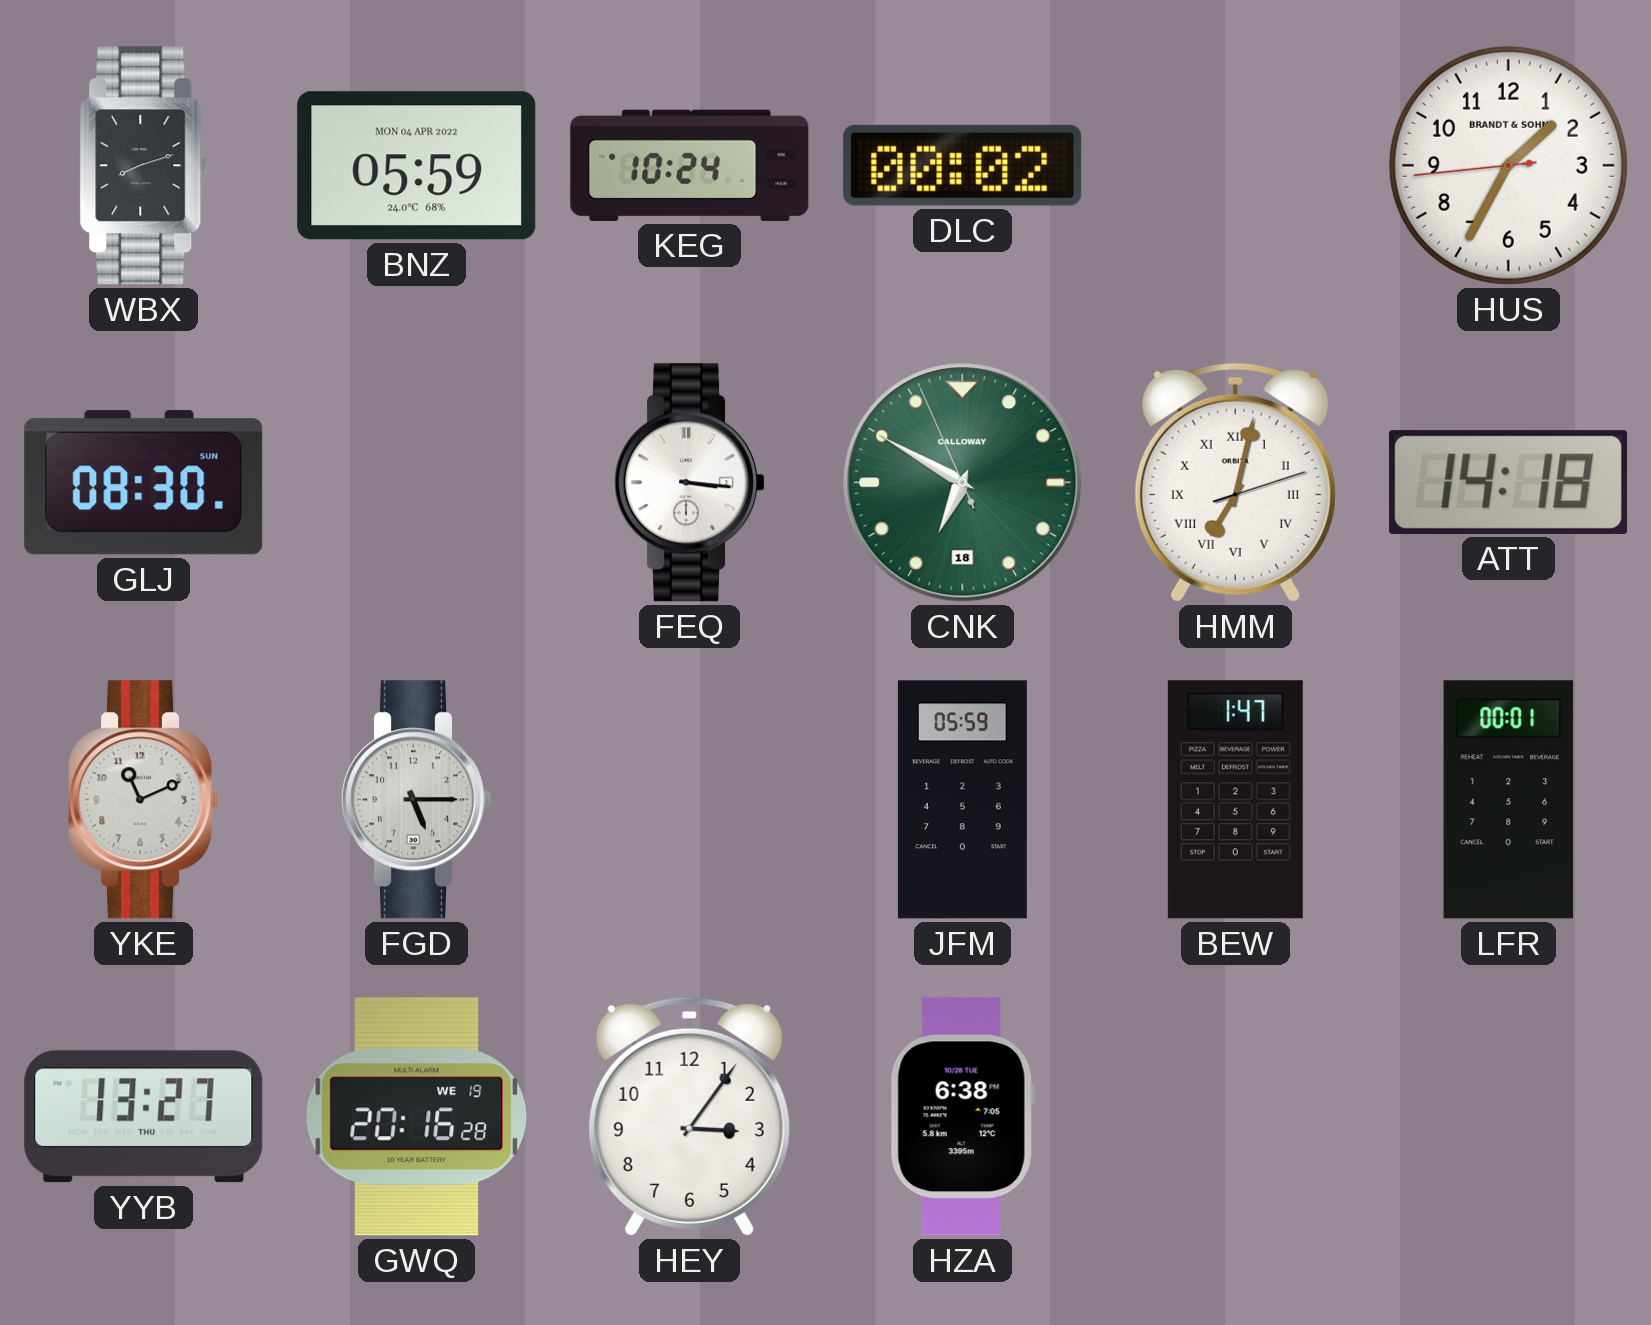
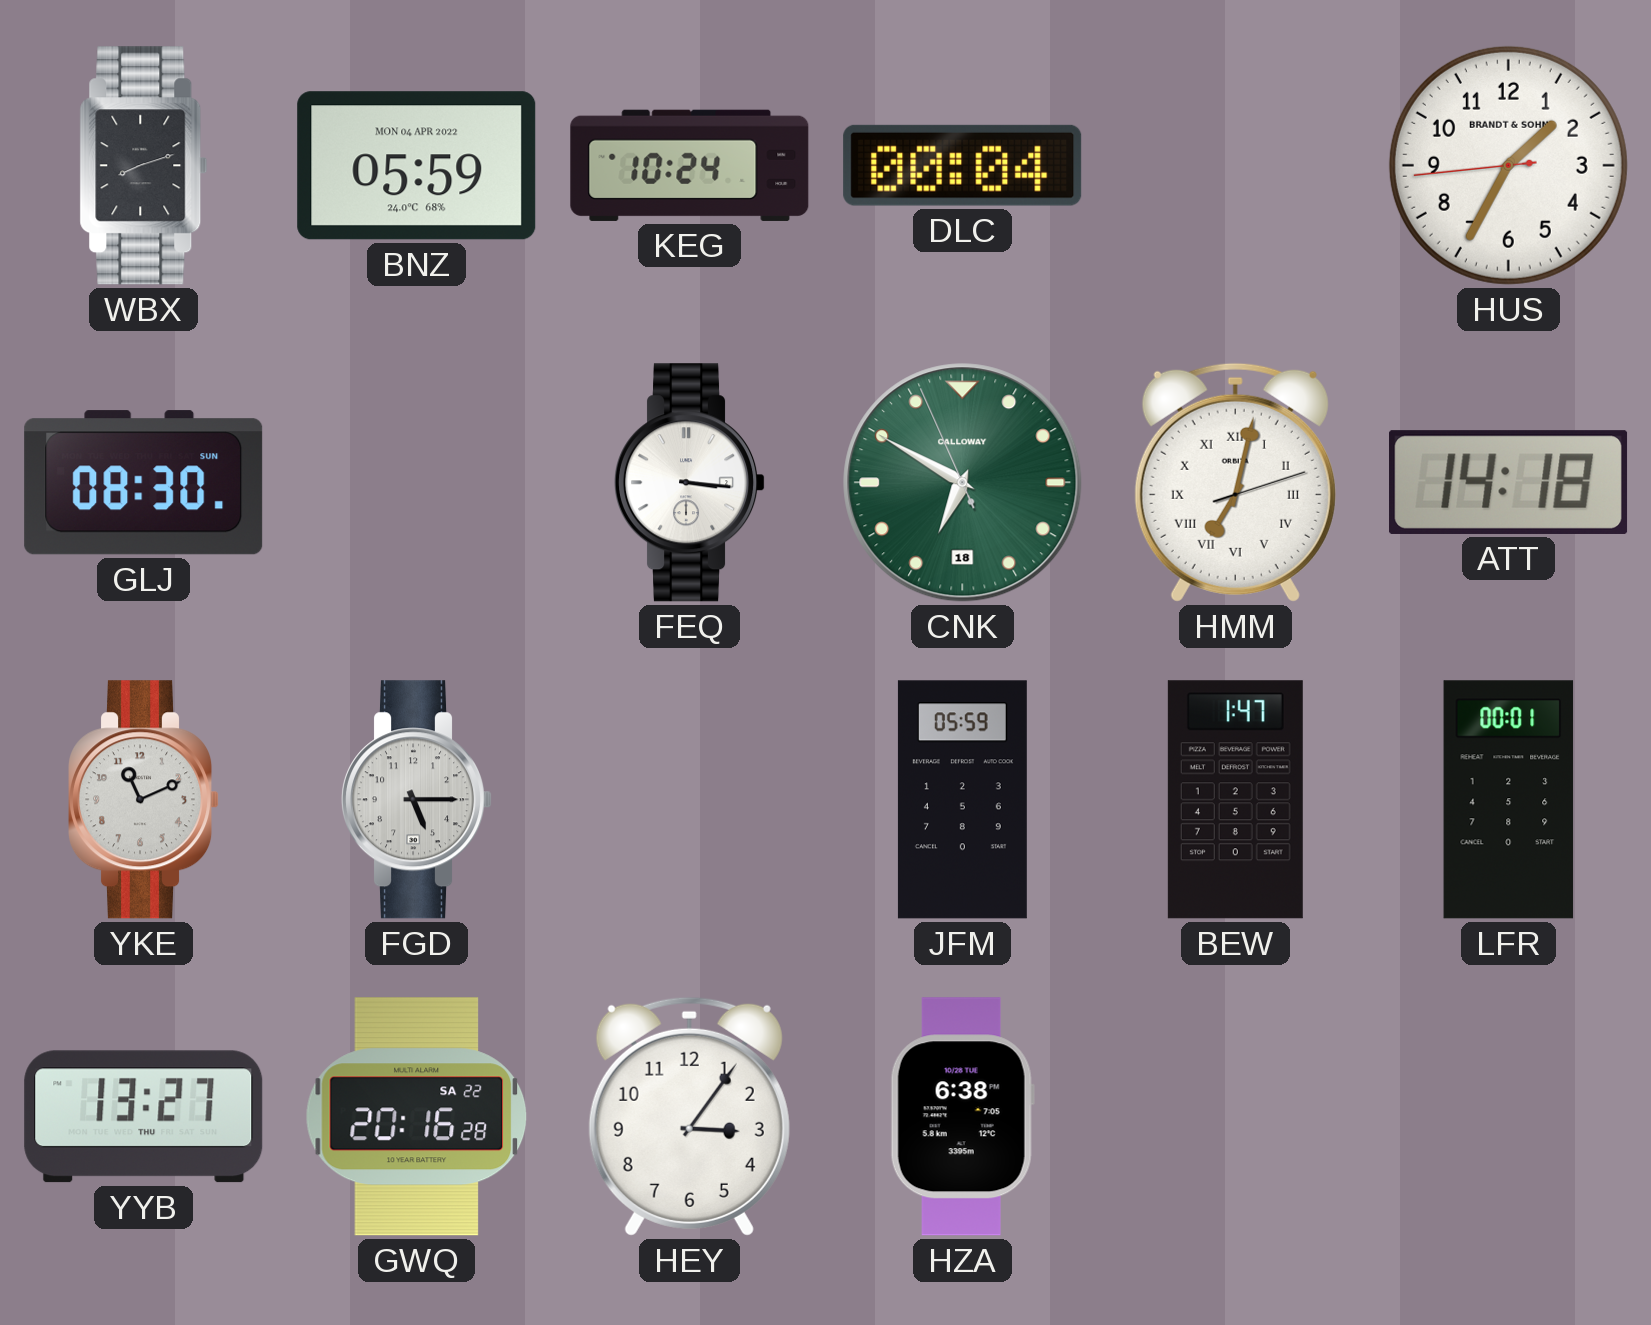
DLC: 00:02 -> 00:04 (963, 165)
GWQ date: WE 19 -> SA 22 (417, 1117)
